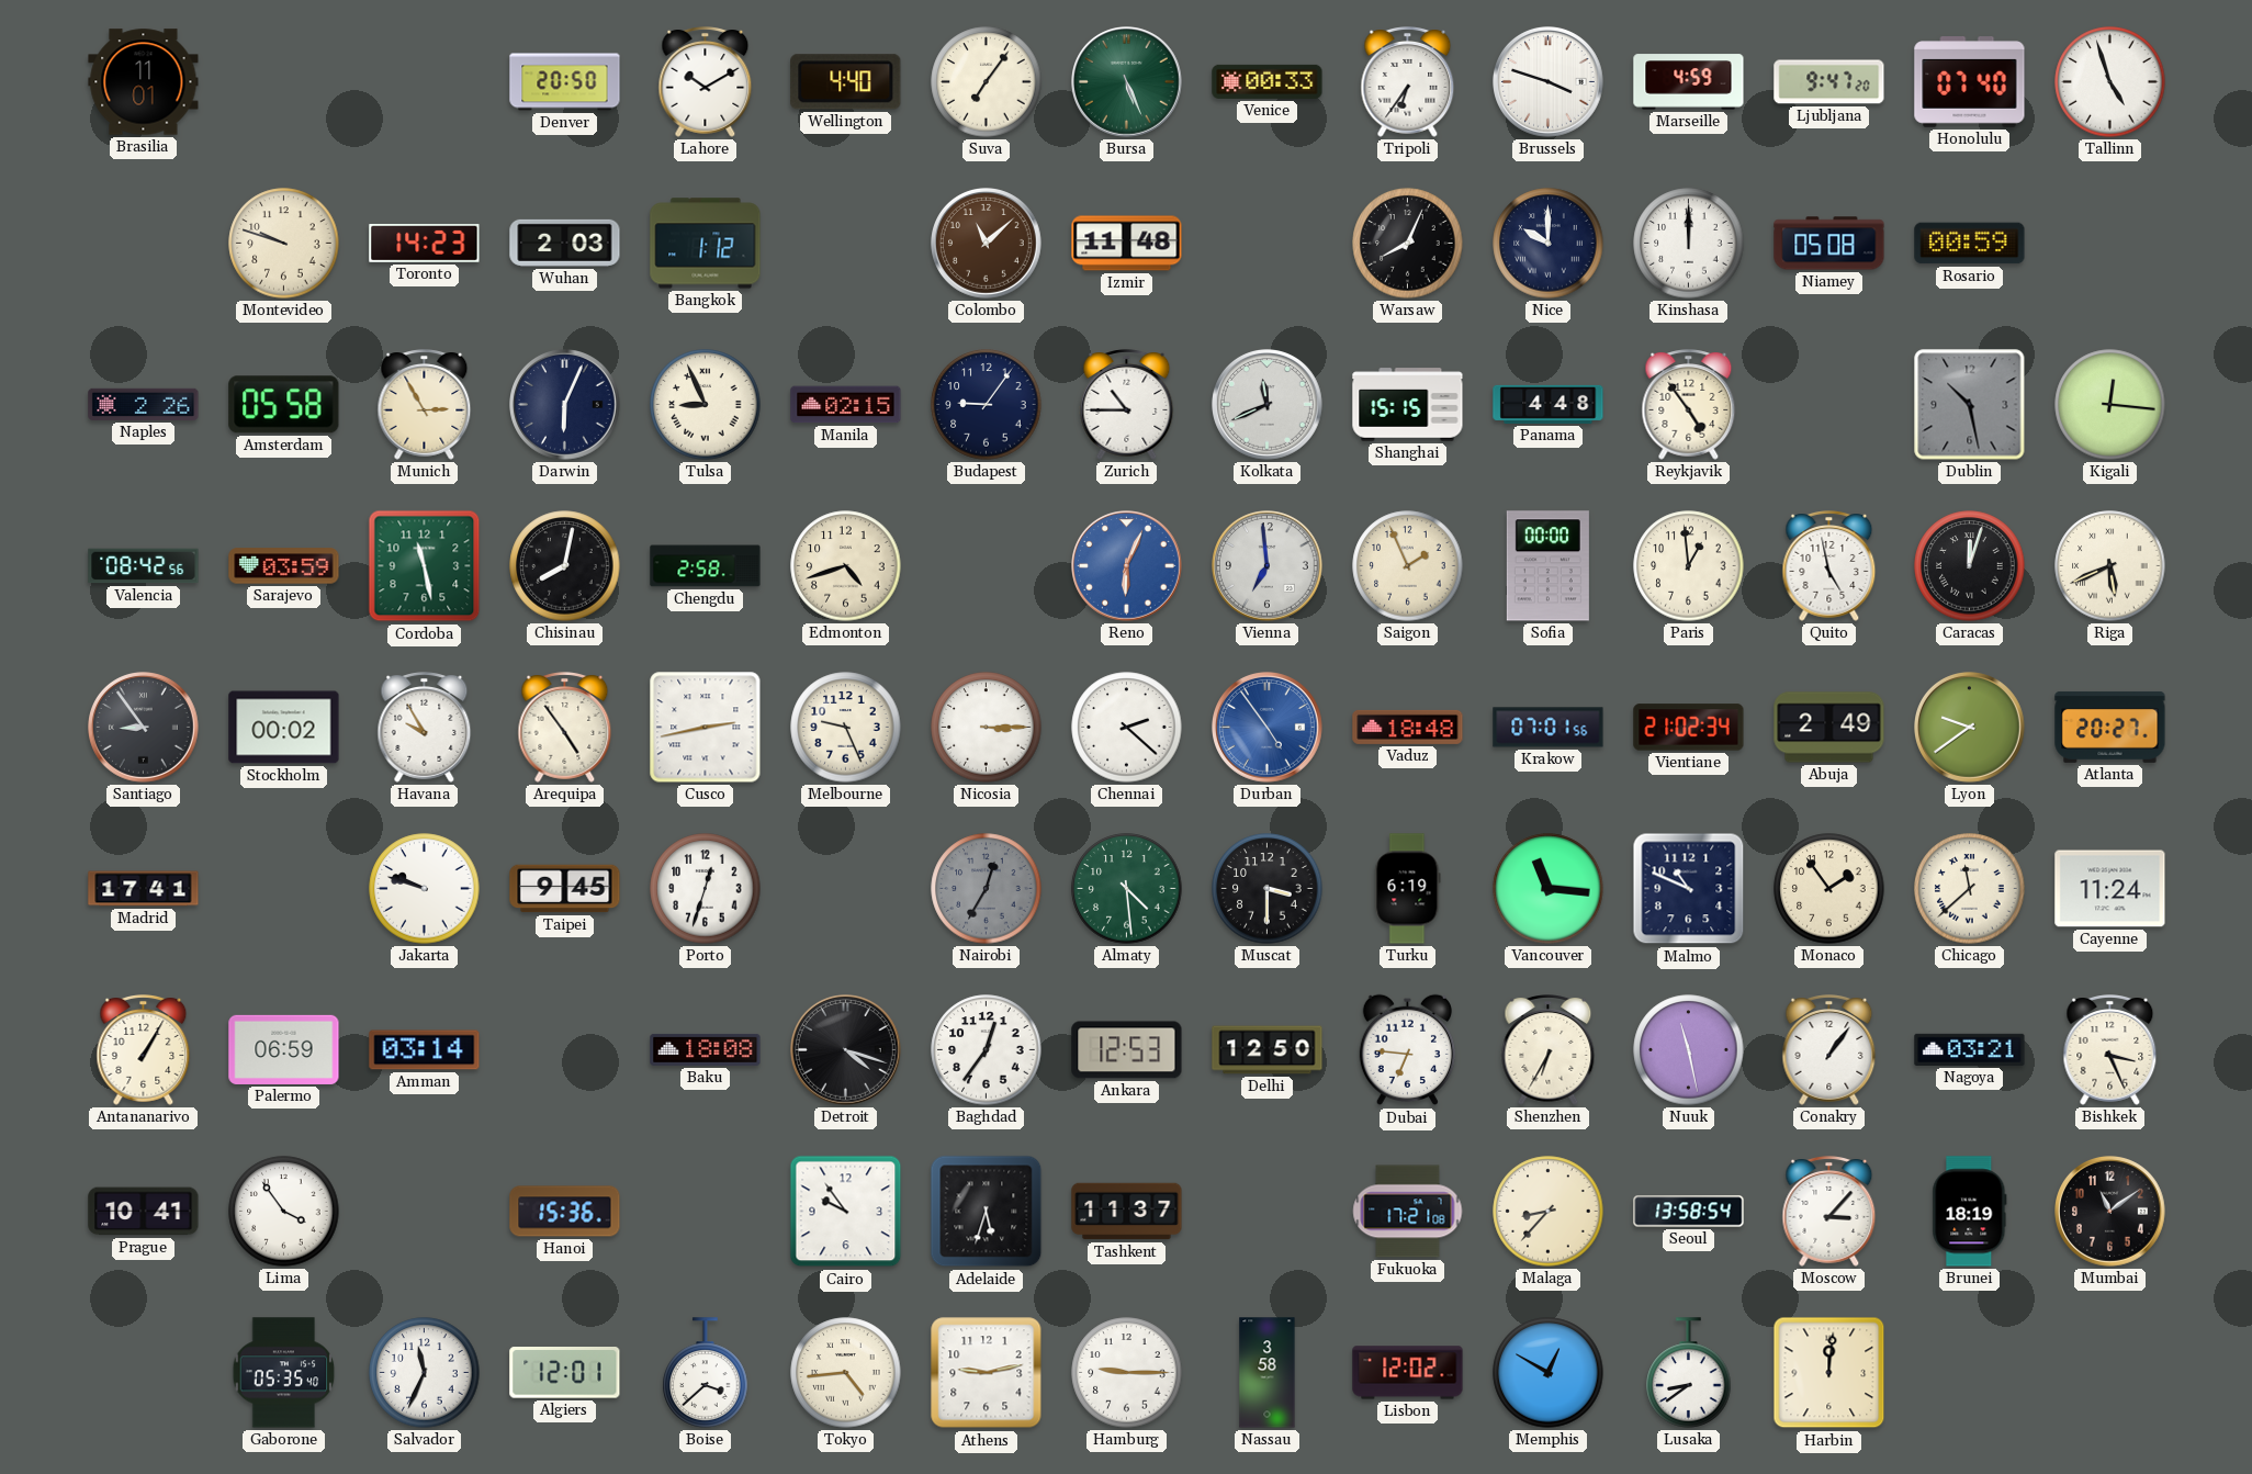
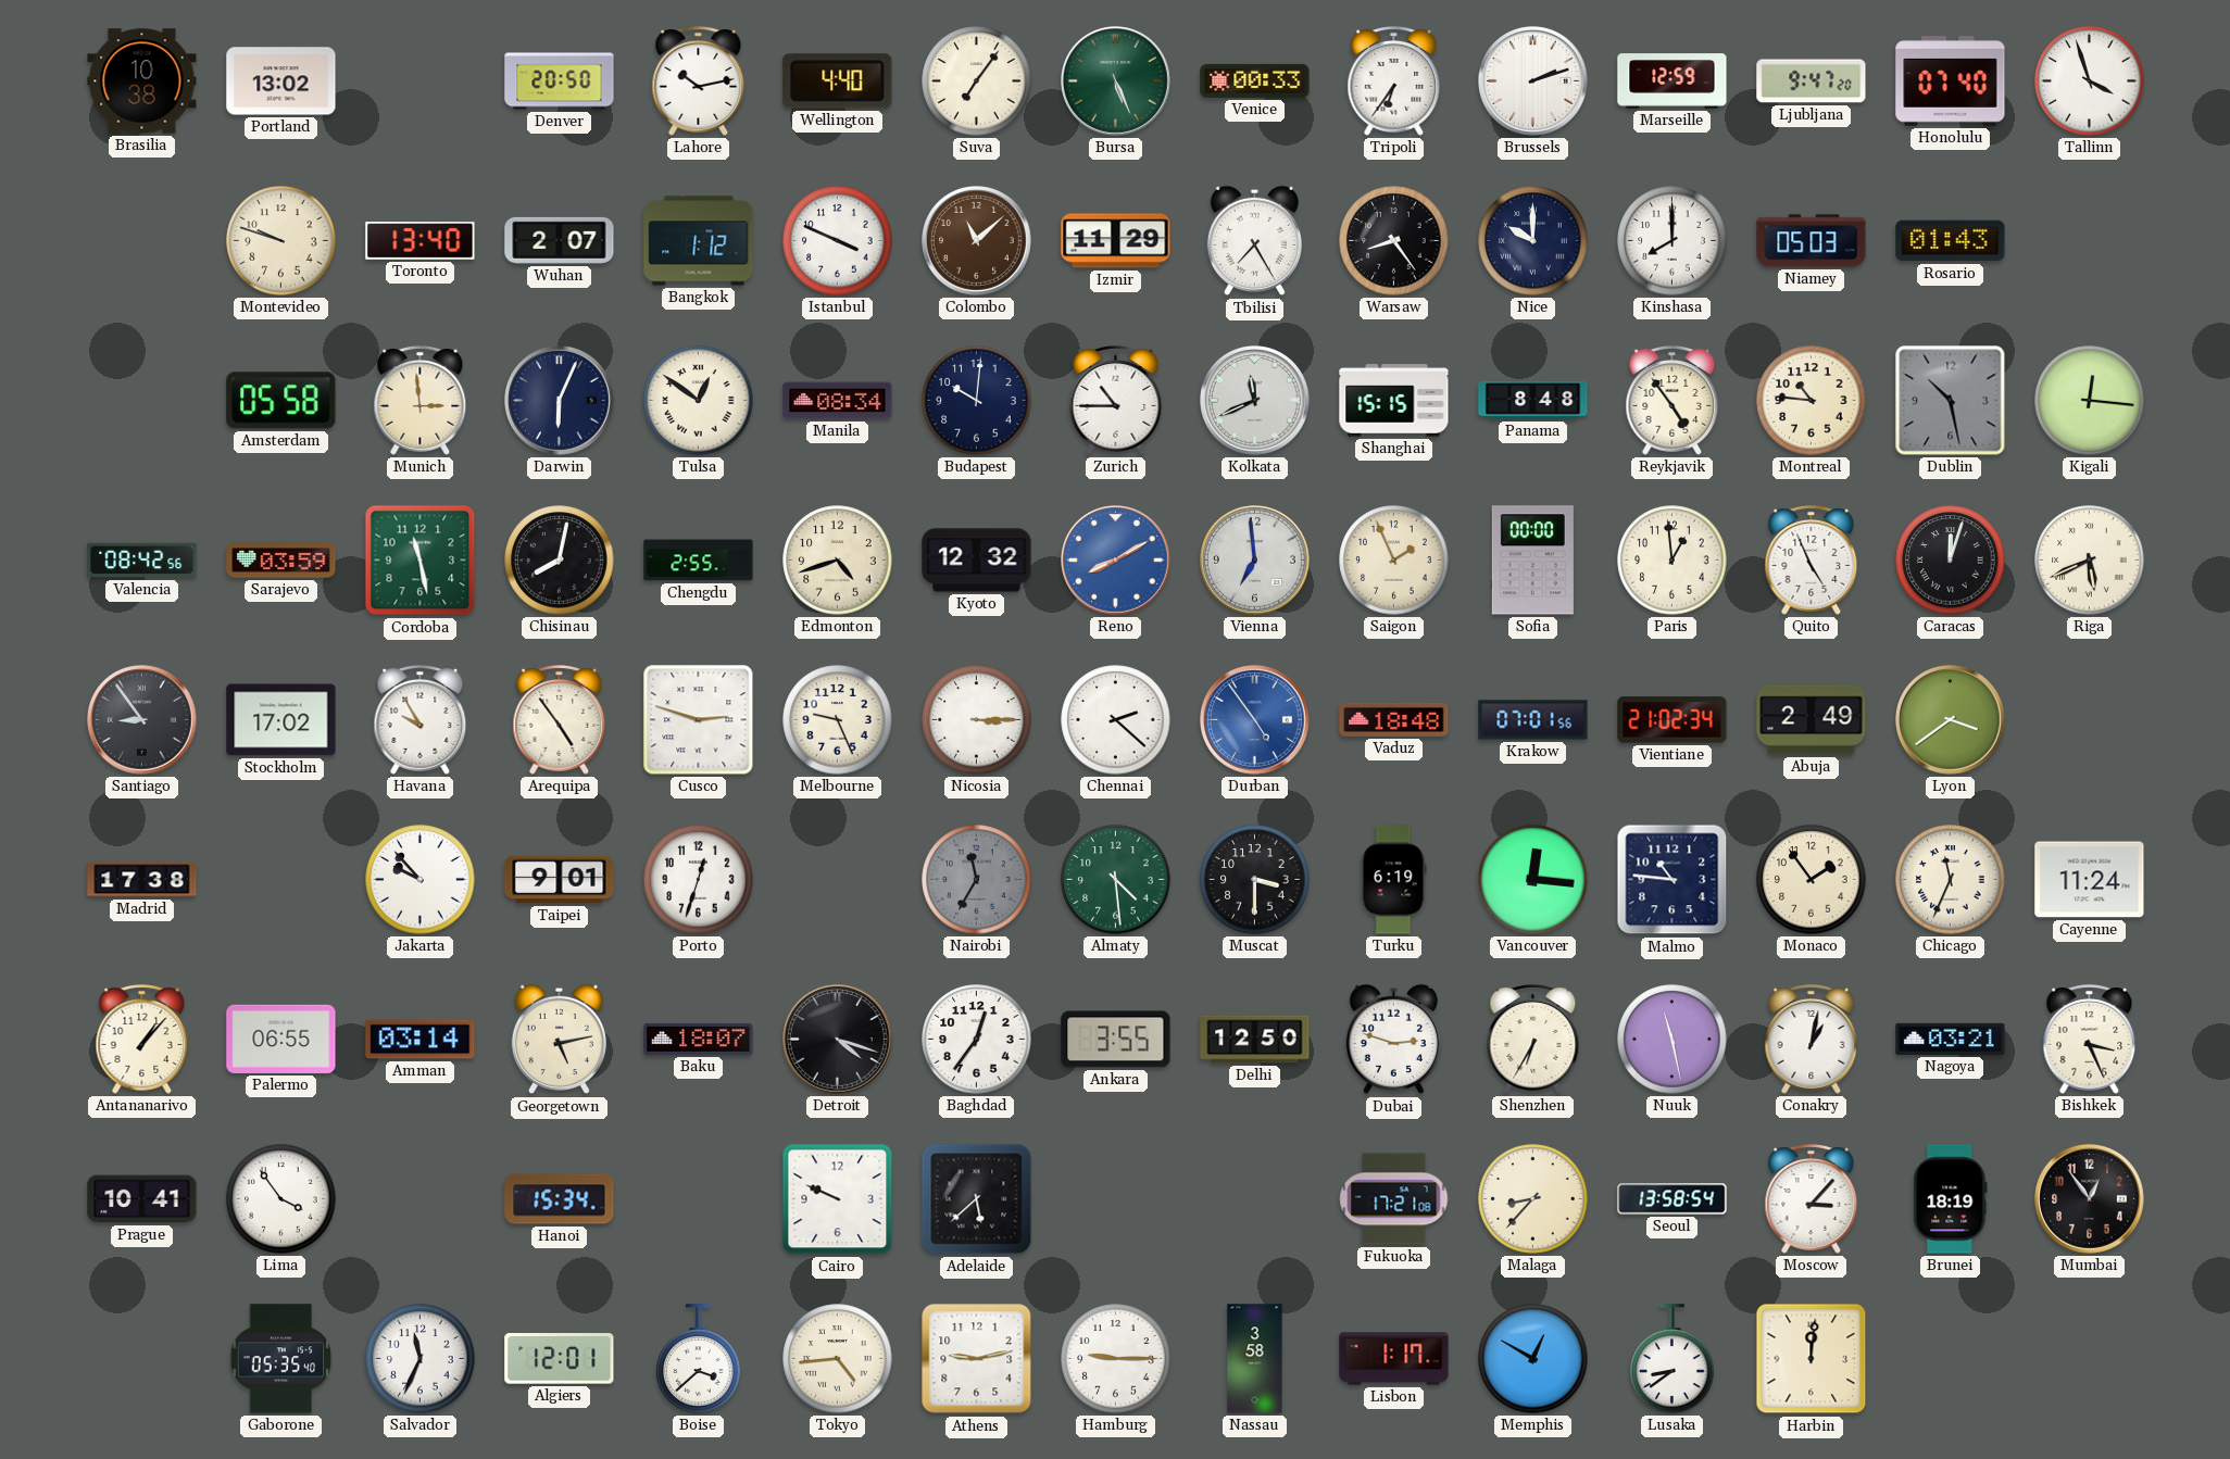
Brasilia: 11:01 -> 10:38 (142, 81)
Portland: none -> 13:02 (281, 81)
Lahore: 10:10 -> 10:13 (699, 81)
Brussels: 3:48 -> 2:12 (1533, 81)
Marseille: 4:59 -> 12:59 (1672, 81)
Tallinn: 4:57 -> 3:57 (2090, 81)
Toronto: 14:23 -> 13:40 (421, 241)
Wuhan: 2:03 -> 2:07 (560, 240)
Istanbul: none -> 3:49 (838, 241)
Izmir: 11:48 -> 11:29 (1116, 241)
Tbilisi: none -> 7:25 (1254, 241)
Warsaw: 8:04 -> 8:24 (1394, 241)
Kinshasa: 12:00 -> 8:00 (1672, 241)
Niamey: 05:08 -> 05:03 (1812, 241)
Rosario: 00:59 -> 01:43 (1951, 241)
Naples: 2:26 -> none (144, 404)
Munich: 2:55 -> 2:59 (421, 401)
Tulsa: 8:56 -> 12:51 (699, 401)
Manila: 02:15 -> 08:34 (838, 401)
Budapest: 9:06 -> 10:01 (977, 401)
Panama: 4:48 -> 8:48 (1533, 400)
Montreal: none -> 10:46 (1812, 401)
Chengdu: 2:58 -> 2:55 (699, 561)
Kyoto: none -> 12:32 (977, 561)
Reno: 6:04 -> 8:10 (1116, 561)
Quito: 4:58 -> 4:56 (1812, 561)
Stockholm: 00:02 -> 17:02 (281, 720)
Cusco: 2:43 -> 2:48 (699, 720)
Lyon: 9:39 -> 3:39 (1951, 720)
Atlanta: 20:27 -> none (2110, 727)
Madrid: 17:41 -> 17:38 (142, 880)
Jakarta: 9:48 -> 9:53 (421, 880)
Taipei: 9:45 -> 9:01 (560, 880)
Nairobi: 12:35 -> 11:35 (977, 880)
Vancouver: 11:16 -> 12:16 (1533, 880)
Malmo: 10:49 -> 10:46 (1672, 880)
Chicago: 11:38 -> 11:34 (1951, 880)
Antananarivo: 1:05 -> 1:07 (142, 1040)
Palermo: 06:59 -> 06:55 (281, 1039)
Georgetown: none -> 5:13 (559, 1040)
Baku: 18:08 -> 18:07 (699, 1039)
Ankara: 12:53 -> 3:55 (1116, 1040)
Dubai: 6:46 -> 2:48 (1393, 1040)
Conakry: 1:06 -> 1:02 (1812, 1040)
Hanoi: 15:36 -> 15:34 (560, 1199)
Cairo: 9:54 -> 9:49 (838, 1199)
Adelaide: 5:33 -> 5:38 (977, 1199)
Tashkent: 11:37 -> none (1127, 1212)
Mumbai: 11:09 -> 12:54 (2090, 1199)
Lisbon: 12:02 -> 1:17 (1394, 1359)
